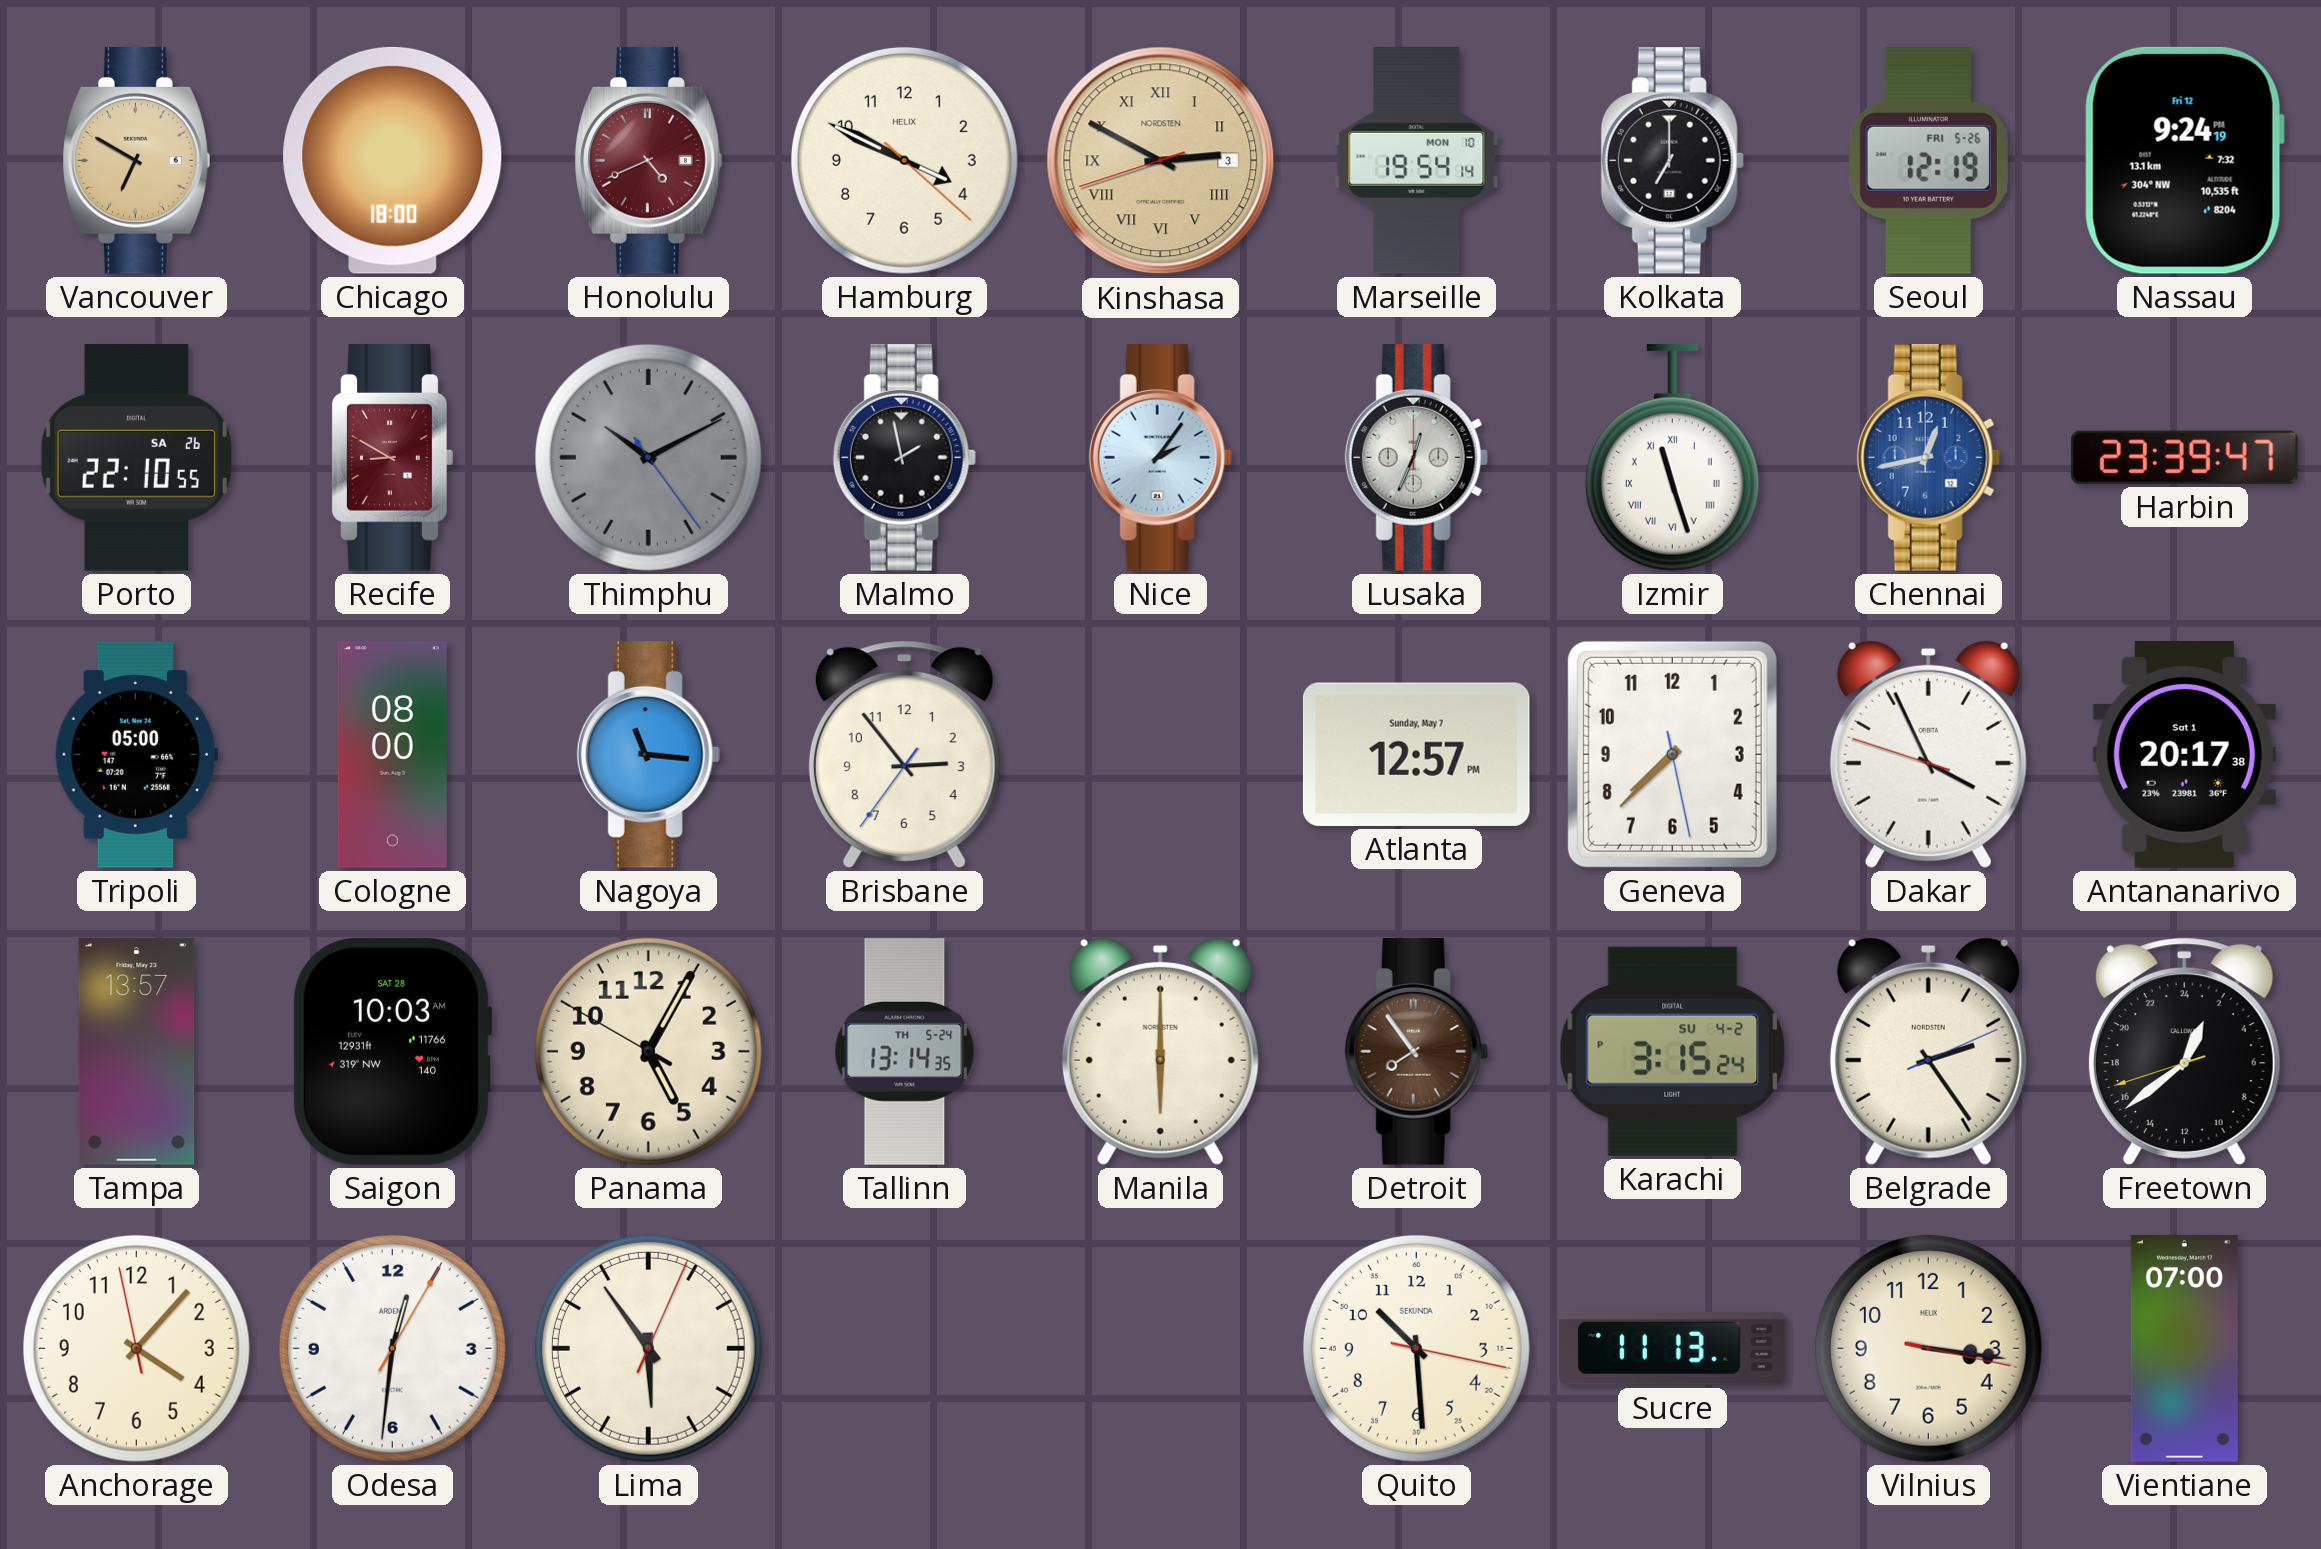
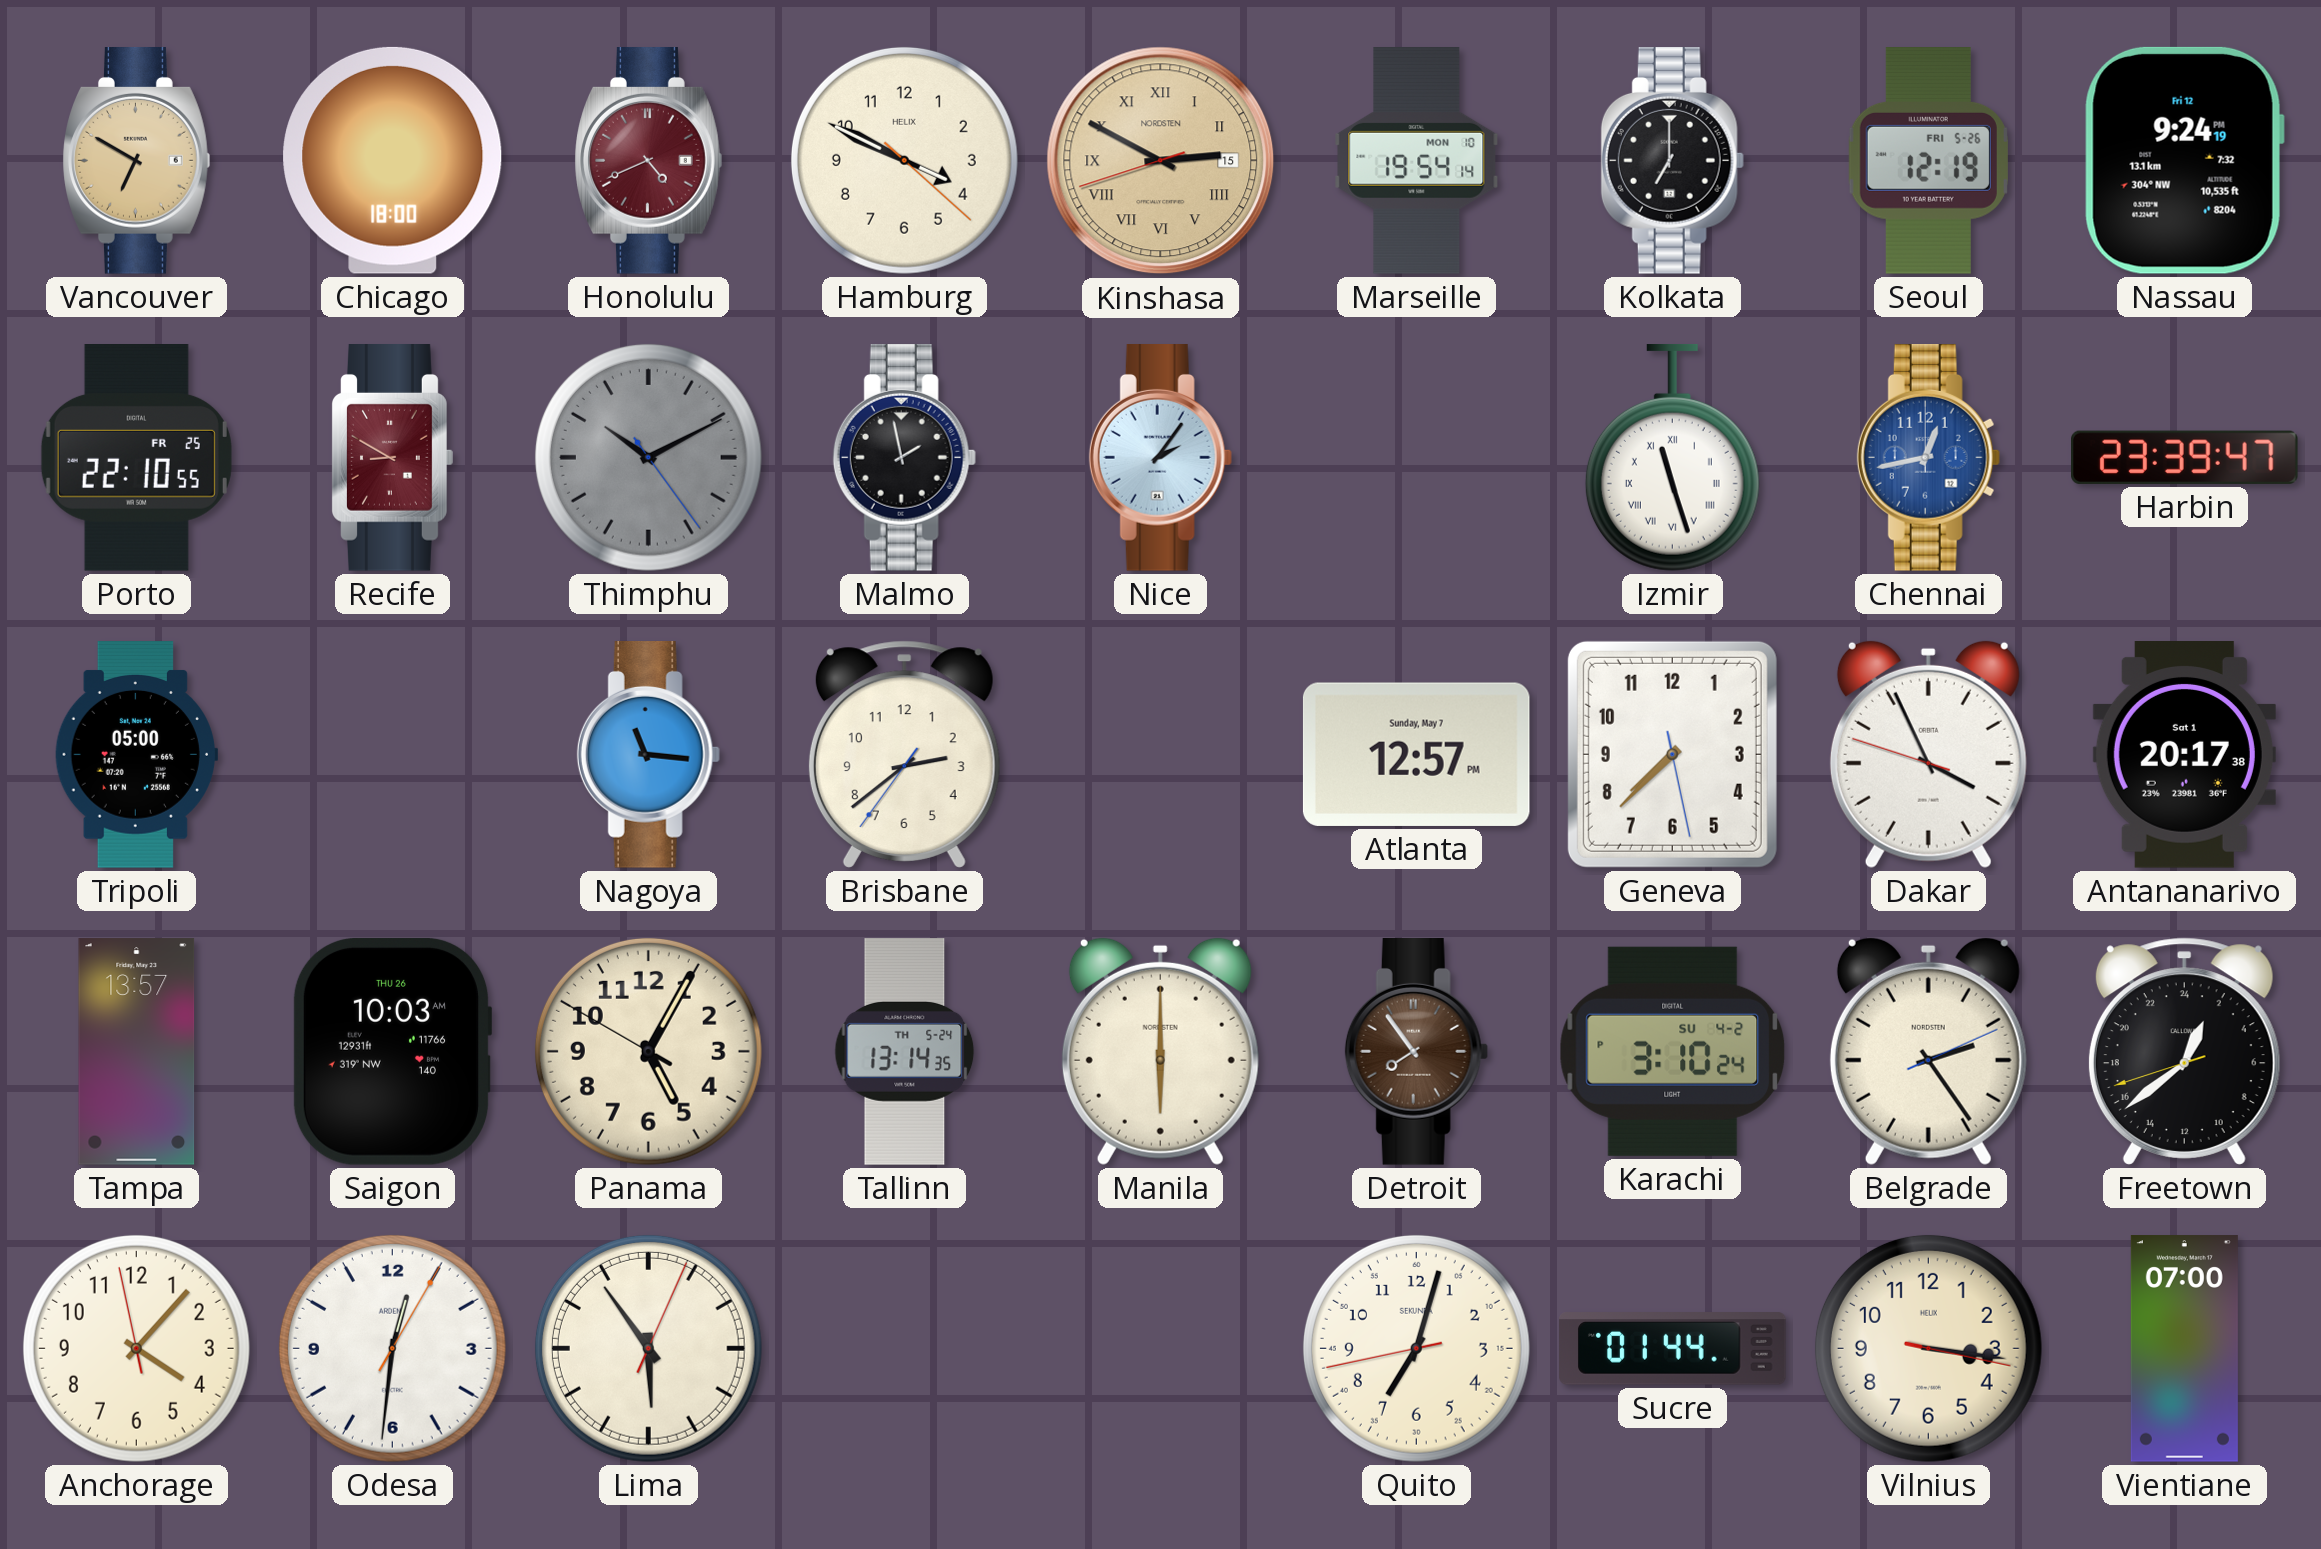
Kinshasa date: 3 -> 15 (1161, 161)
Porto date: SA 26 -> FR 25 (136, 458)
Lusaka: 12:34 -> none (1416, 458)
Cologne: 08:00 -> none (392, 755)
Brisbane: 2:53 -> 2:38 (904, 754)
Saigon date: SAT 28 -> THU 26 (392, 1051)
Karachi: 3:15 -> 3:10 (1673, 1051)
Quito: 10:29 -> 7:02 (1416, 1348)
Sucre: 11:13 -> 01:44 (1673, 1349)
